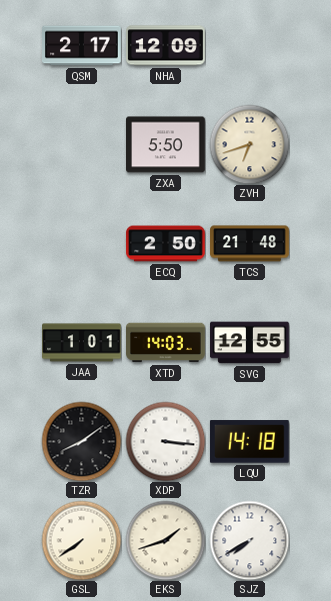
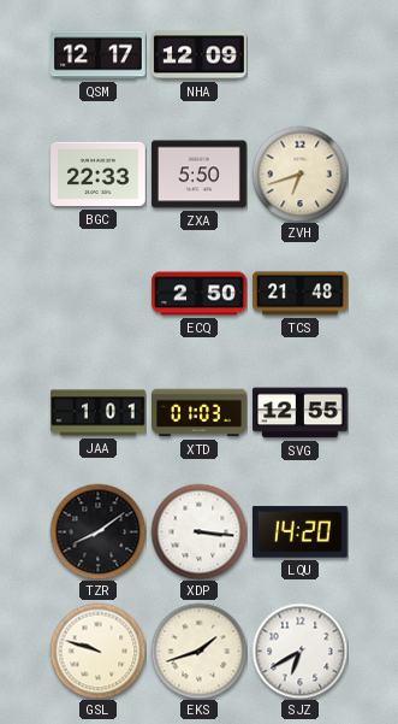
QSM: 2:17 -> 12:17 (99, 55)
BGC: none -> 22:33 (99, 175)
XTD: 14:03 -> 01:03 (200, 413)
LQU: 14:18 -> 14:20 (299, 532)
GSL: 7:39 -> 9:48 (97, 651)
SJZ: 7:40 -> 6:40 (299, 651)
